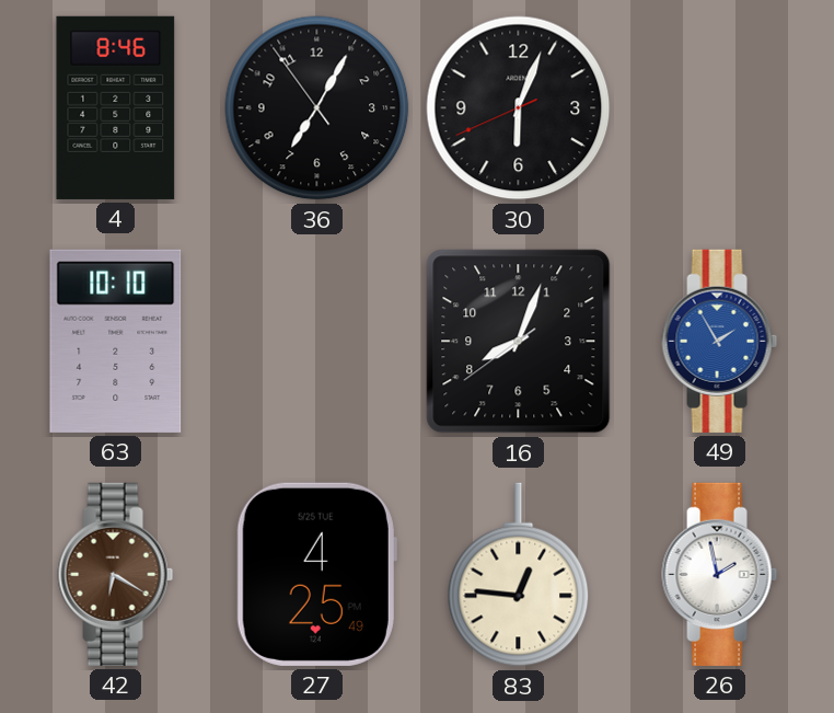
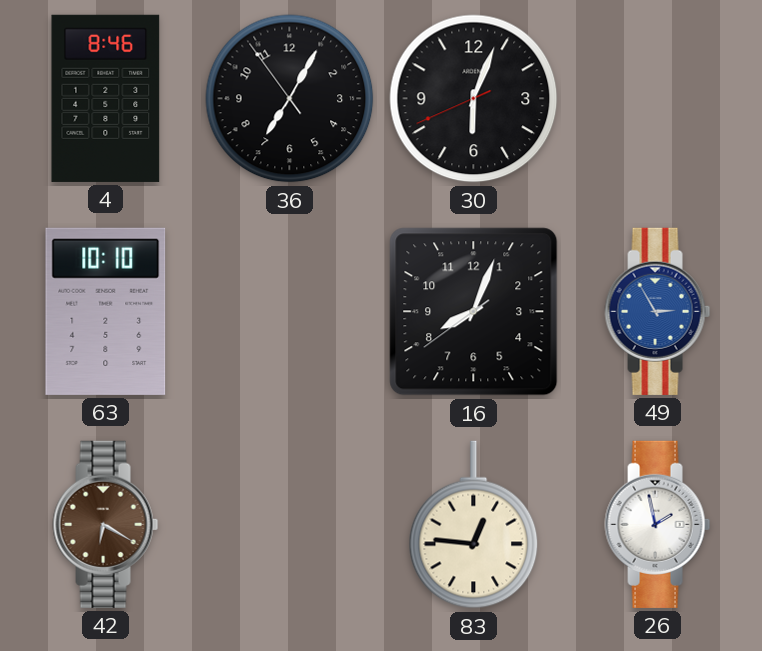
49: 1:55 -> 2:55 (658, 311)
27: 4:25 -> none (316, 574)
